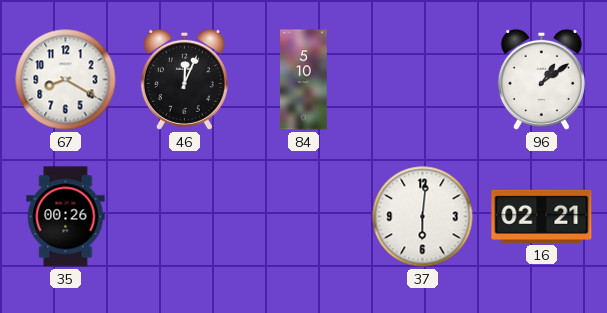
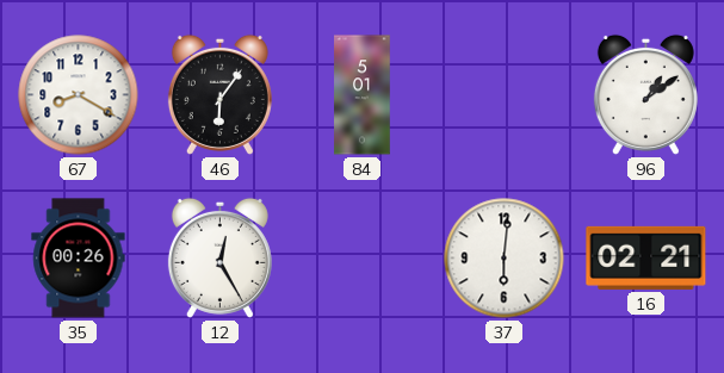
46: 12:04 -> 6:06 (219, 94)
84: 5:10 -> 5:01 (363, 95)
12: none -> 12:25 (219, 257)
